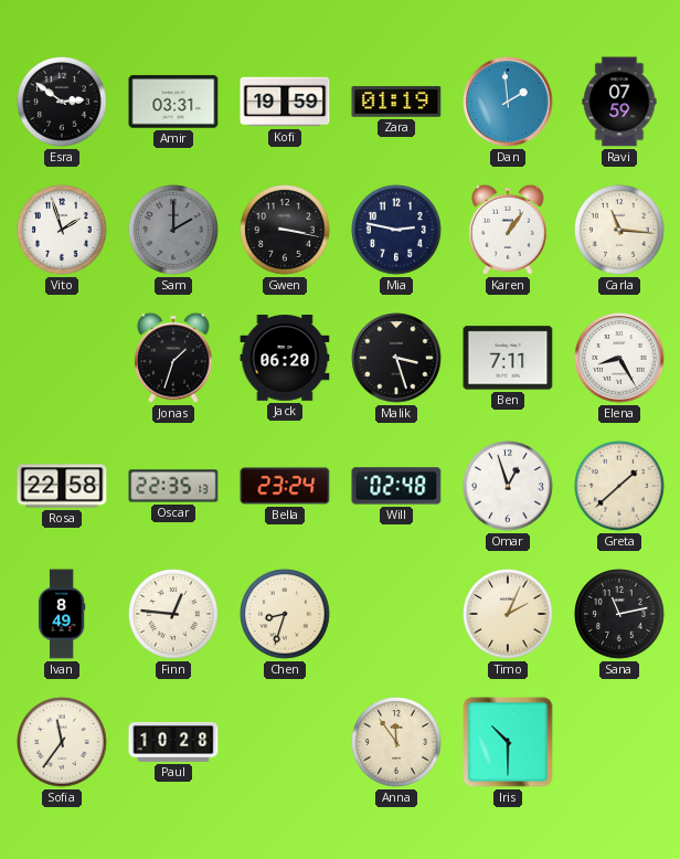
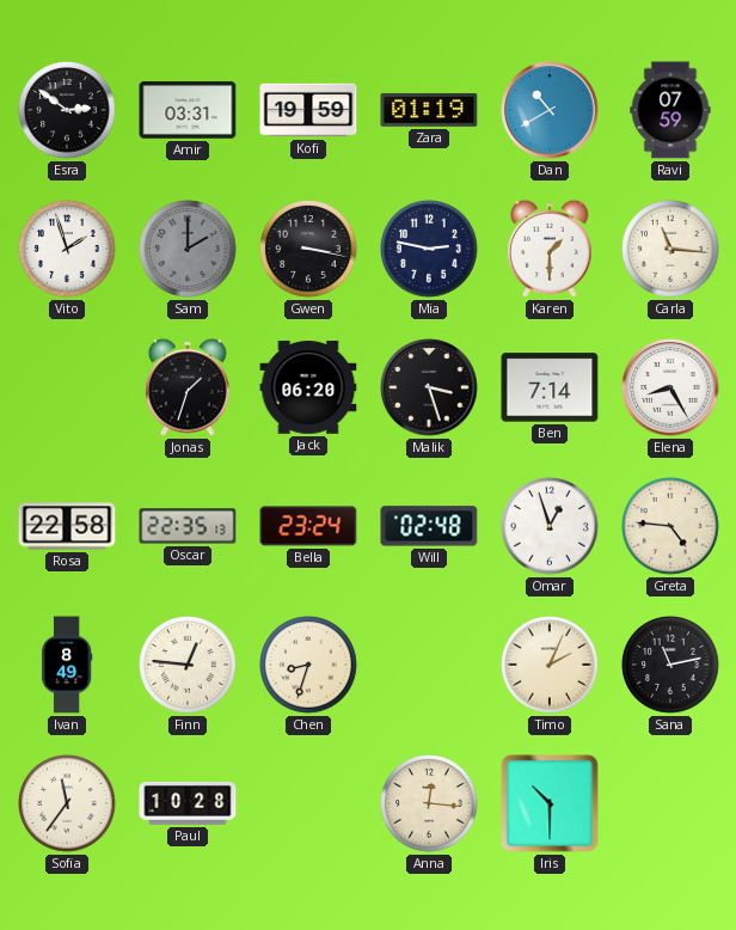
Dan: 1:59 -> 10:40 (550, 110)
Karen: 1:06 -> 1:30 (550, 249)
Ben: 7:11 -> 7:14 (550, 387)
Greta: 1:38 -> 4:46 (670, 526)
Anna: 11:54 -> 12:16 (429, 803)
